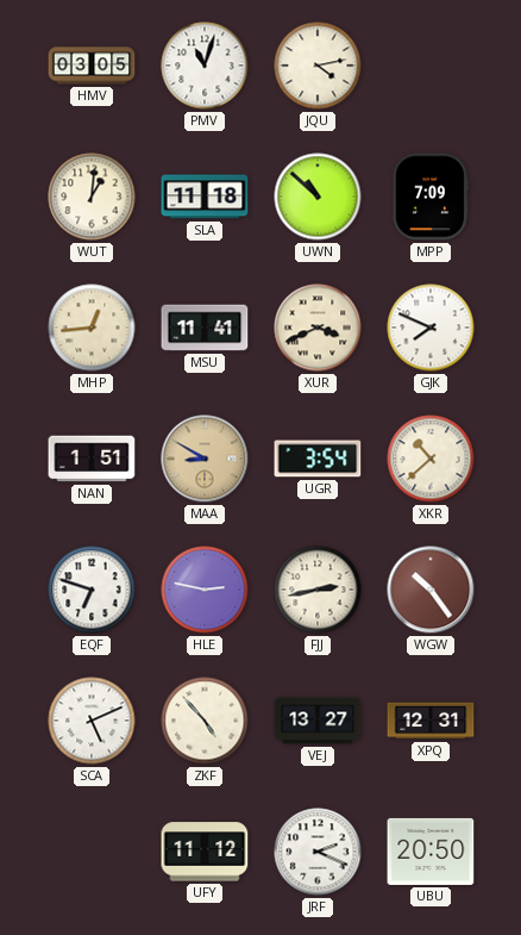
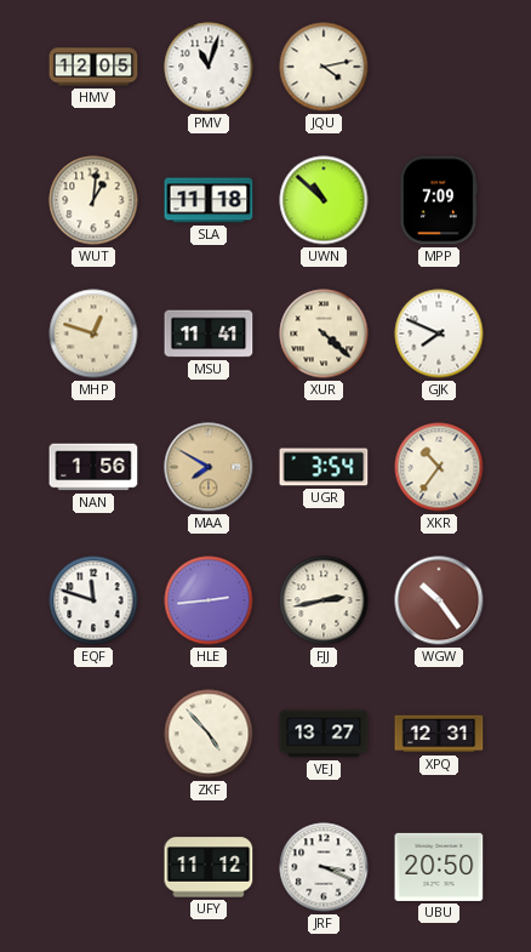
HMV: 03:05 -> 12:05 (93, 67)
MHP: 12:44 -> 12:48 (93, 334)
XUR: 3:41 -> 4:22 (324, 334)
NAN: 1:51 -> 1:56 (93, 467)
MAA: 8:50 -> 7:50 (209, 467)
XKR: 10:38 -> 10:36 (439, 467)
EQF: 6:48 -> 11:48 (93, 600)
HLE: 2:47 -> 2:44 (209, 600)
SCA: 5:11 -> none (92, 721)
JRF: 2:19 -> 3:19 (324, 867)
